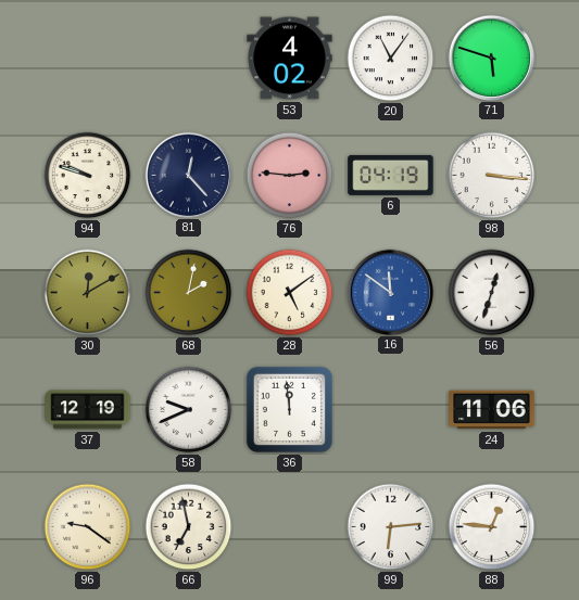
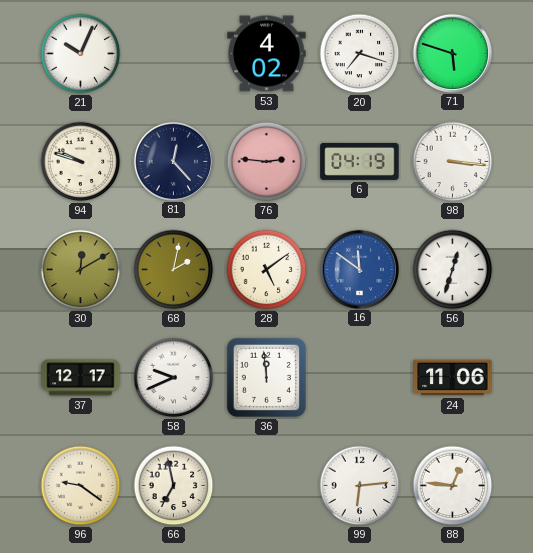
21: none -> 10:04 (81, 54)
20: 11:06 -> 7:18 (360, 54)
37: 12:19 -> 12:17 (81, 378)
